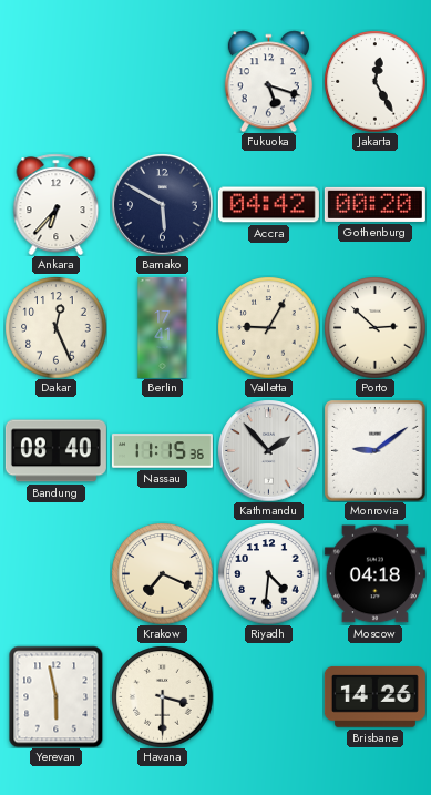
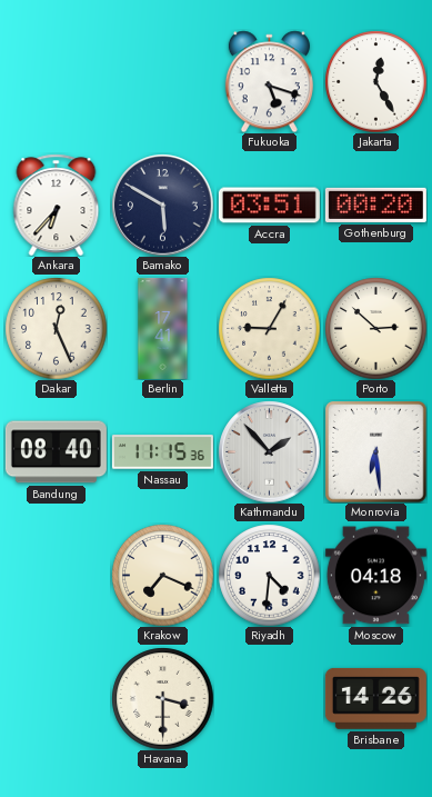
Accra: 04:42 -> 03:51 (269, 206)
Monrovia: 9:09 -> 6:29 (375, 451)
Yerevan: 5:58 -> none (57, 696)
